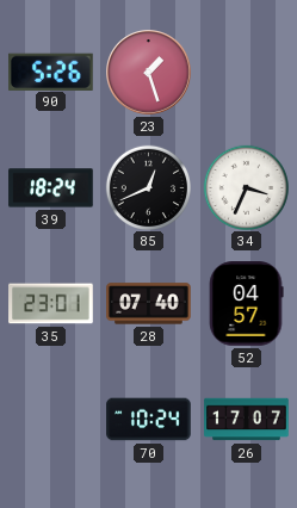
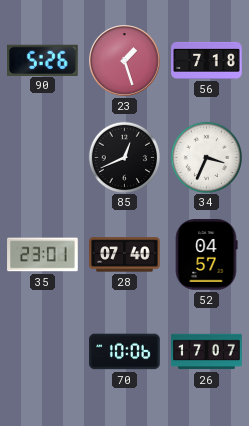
56: none -> 7:18 (207, 60)
39: 18:24 -> none (51, 188)
70: 10:24 -> 10:06 (125, 352)
